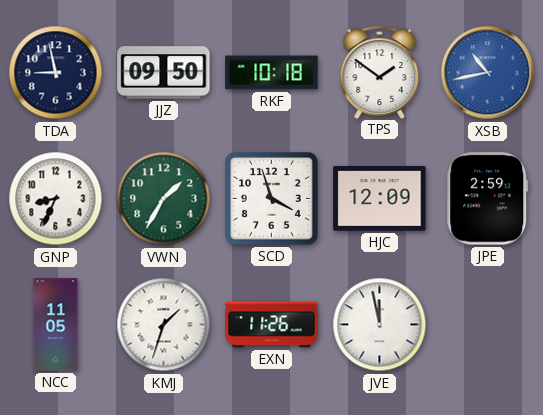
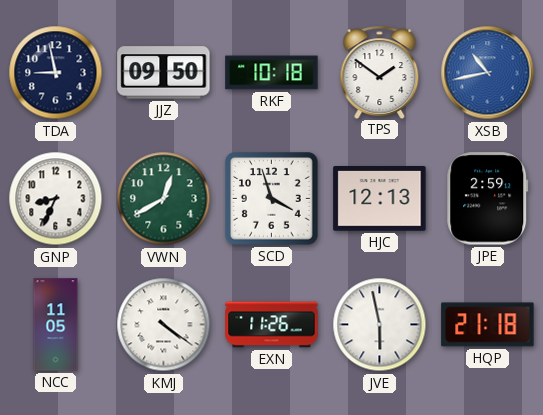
VWN: 1:35 -> 12:40 (164, 199)
HJC: 12:09 -> 12:13 (380, 199)
KMJ: 1:33 -> 4:21 (164, 325)
JVE: 11:58 -> 5:58 (380, 325)
HQP: none -> 21:18 (488, 325)
